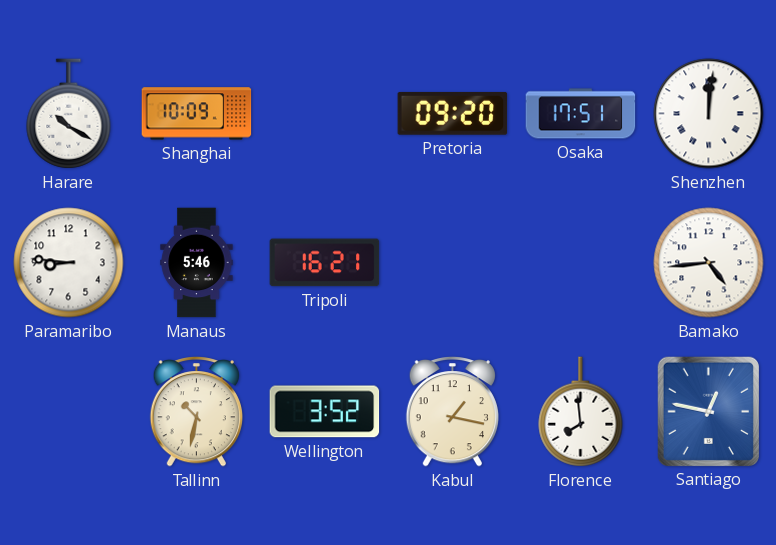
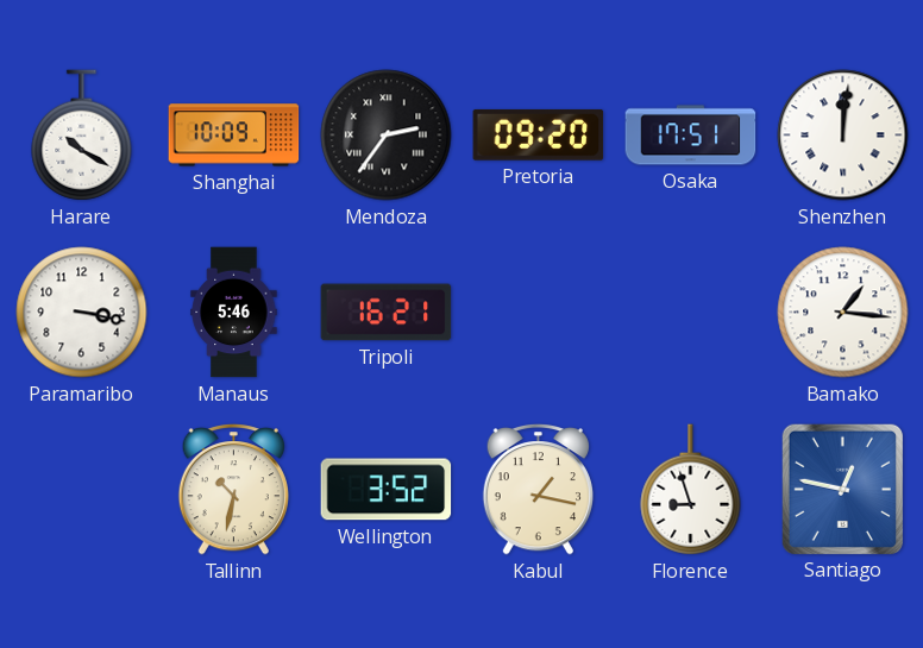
Mendoza: none -> 2:36 (387, 136)
Paramaribo: 8:46 -> 3:17 (82, 313)
Bamako: 4:44 -> 1:16 (843, 313)
Florence: 7:59 -> 8:57 (691, 490)
